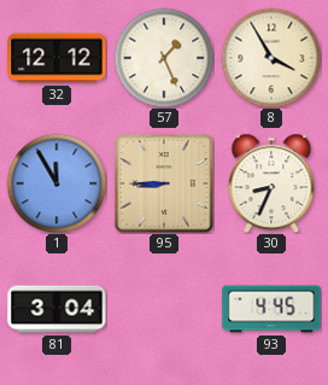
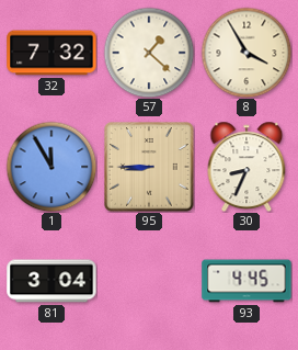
32: 12:12 -> 7:32 (51, 53)
57: 1:26 -> 1:22 (149, 53)
